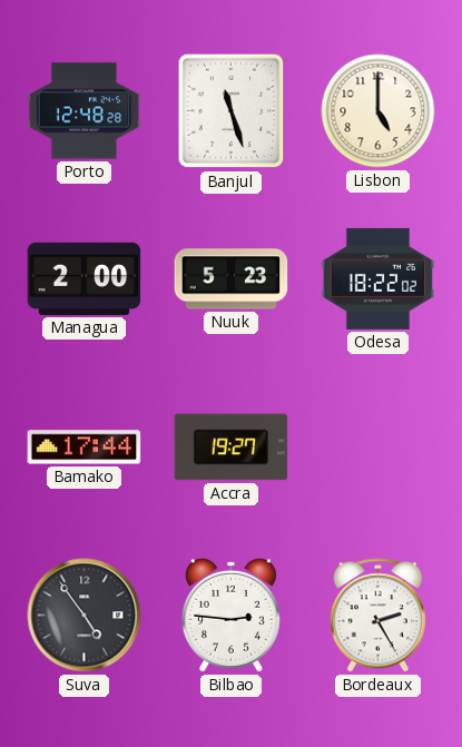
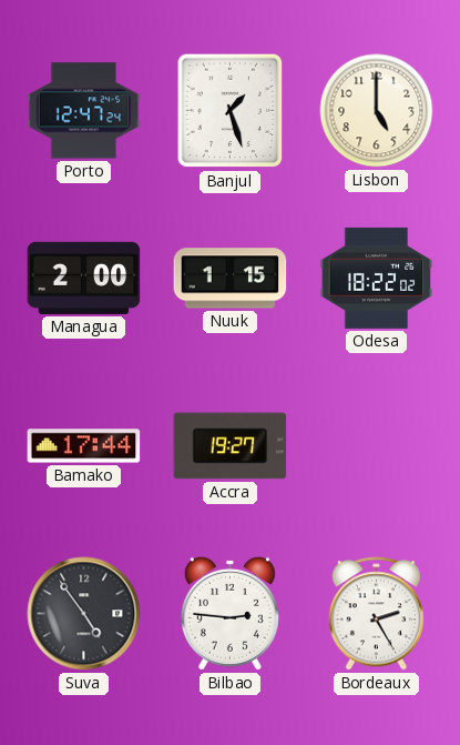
Porto: 12:48 -> 12:47 (84, 111)
Banjul: 11:27 -> 1:27 (231, 111)
Nuuk: 5:23 -> 1:15 (231, 279)
